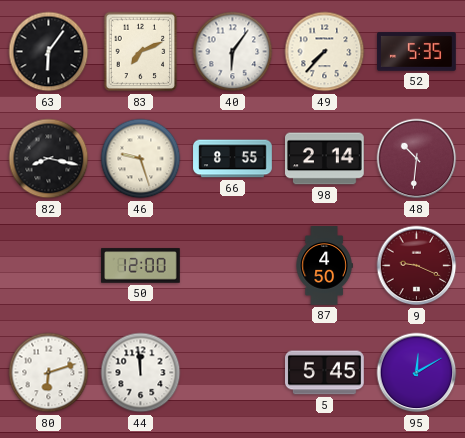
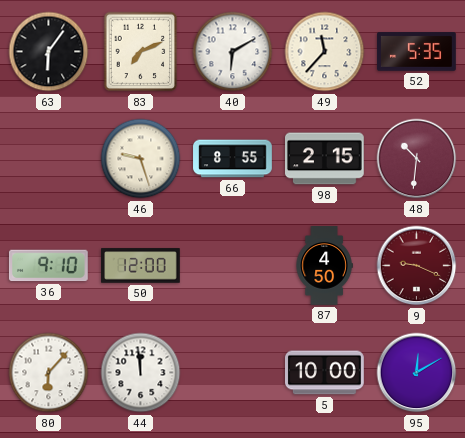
40: 6:06 -> 6:10 (233, 52)
49: 7:37 -> 11:37 (325, 52)
82: 8:17 -> none (49, 159)
98: 2:14 -> 2:15 (325, 159)
36: none -> 9:10 (49, 266)
80: 6:12 -> 6:07 (49, 373)
5: 5:45 -> 10:00 (325, 373)
